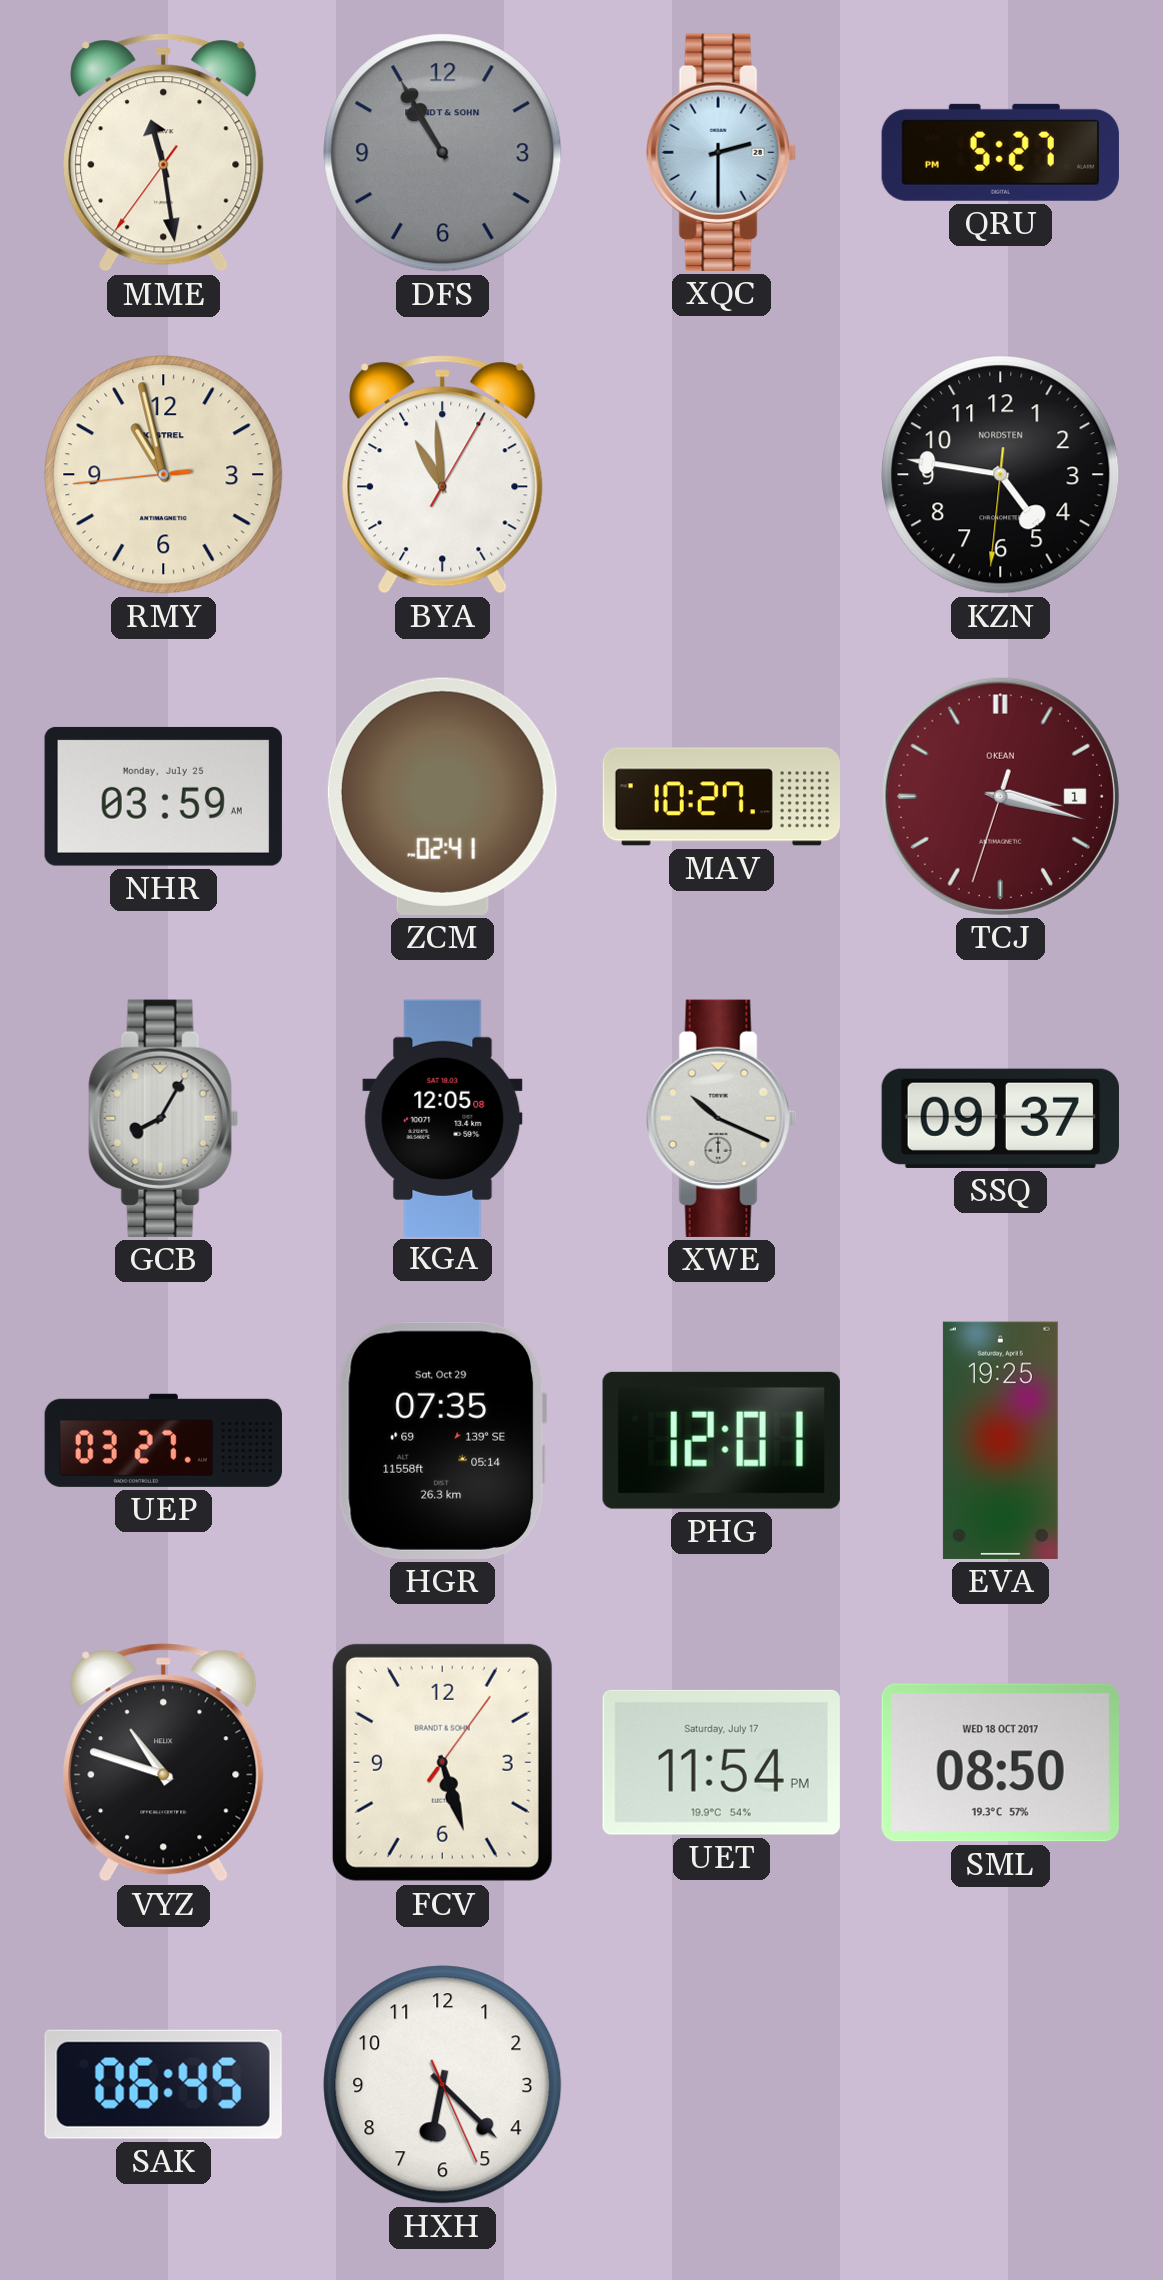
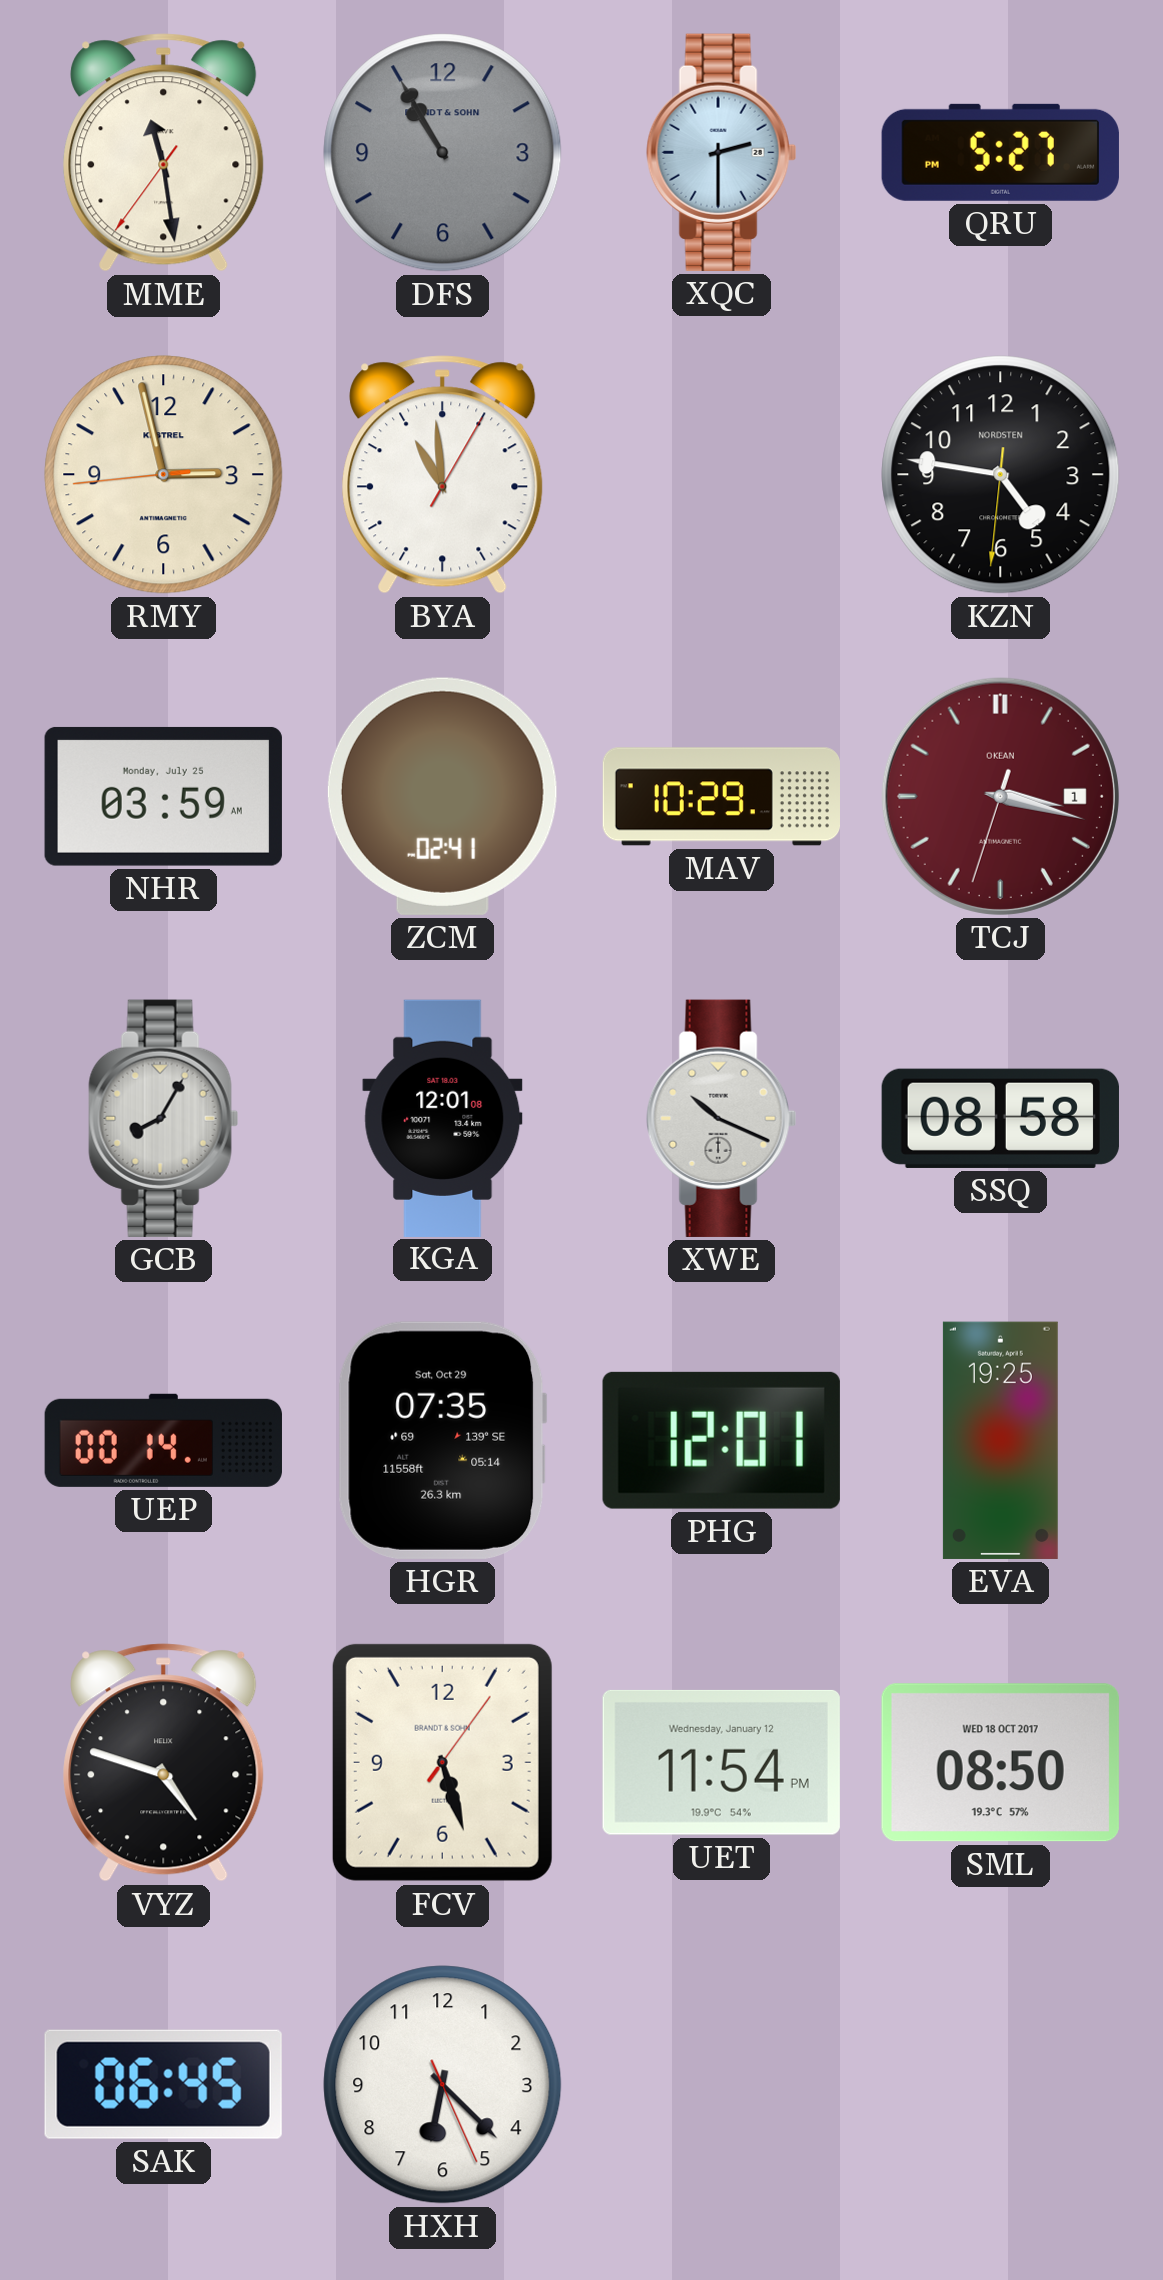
RMY: 10:57 -> 2:57 (164, 475)
MAV: 10:27 -> 10:29 (721, 797)
KGA: 12:05 -> 12:01 (443, 1118)
SSQ: 09:37 -> 08:58 (1000, 1118)
UEP: 03:27 -> 00:14 (163, 1440)
VYZ: 10:48 -> 4:48 (164, 1763)
UET date: Saturday, July 17 -> Wednesday, January 12 (721, 1762)
